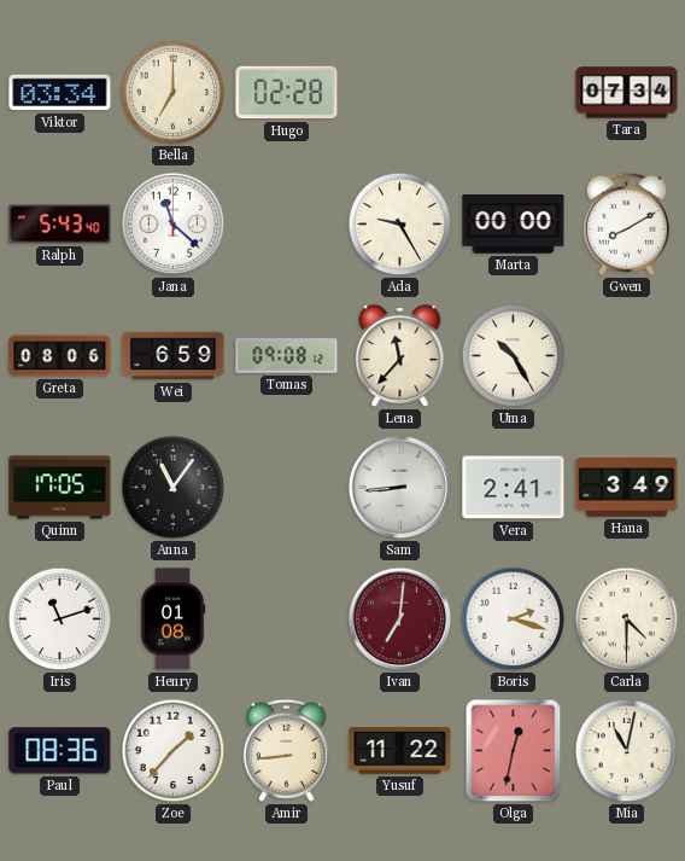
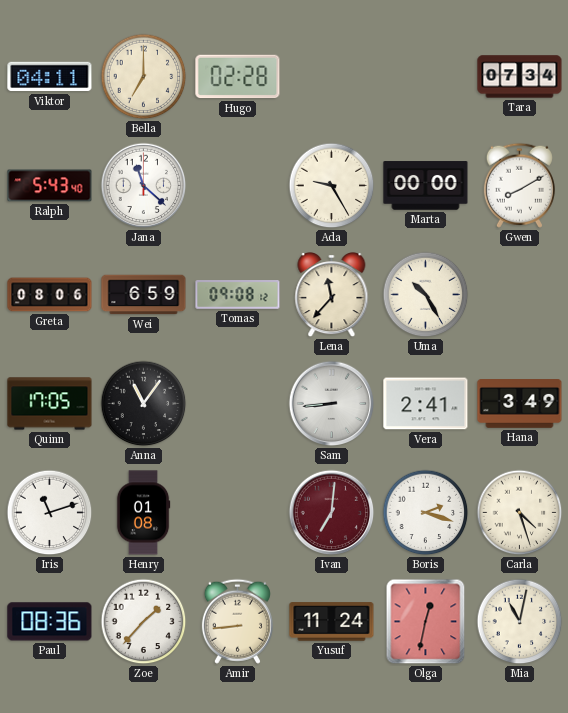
Viktor: 03:34 -> 04:11 (50, 77)
Carla: 4:30 -> 4:27 (520, 513)
Yusuf: 11:22 -> 11:24 (332, 622)
